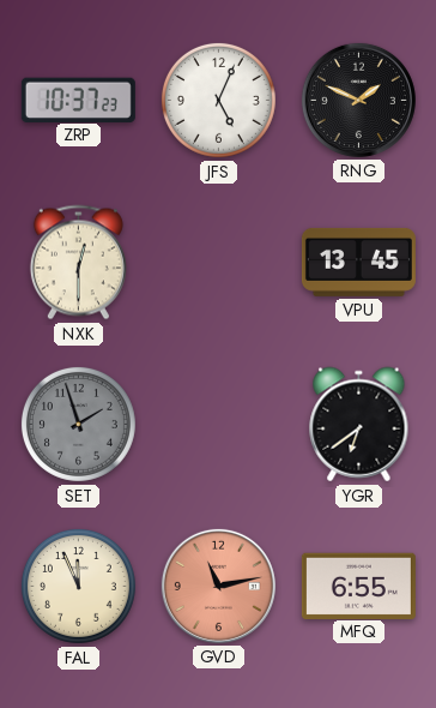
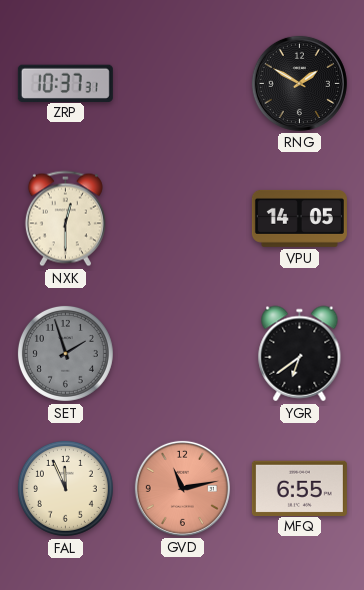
ZRP: 10:37:23 -> 10:37:31 (65, 83)
JFS: 5:04 -> none (218, 100)
RNG: 1:49 -> 1:50 (299, 83)
VPU: 13:45 -> 14:05 (299, 218)
